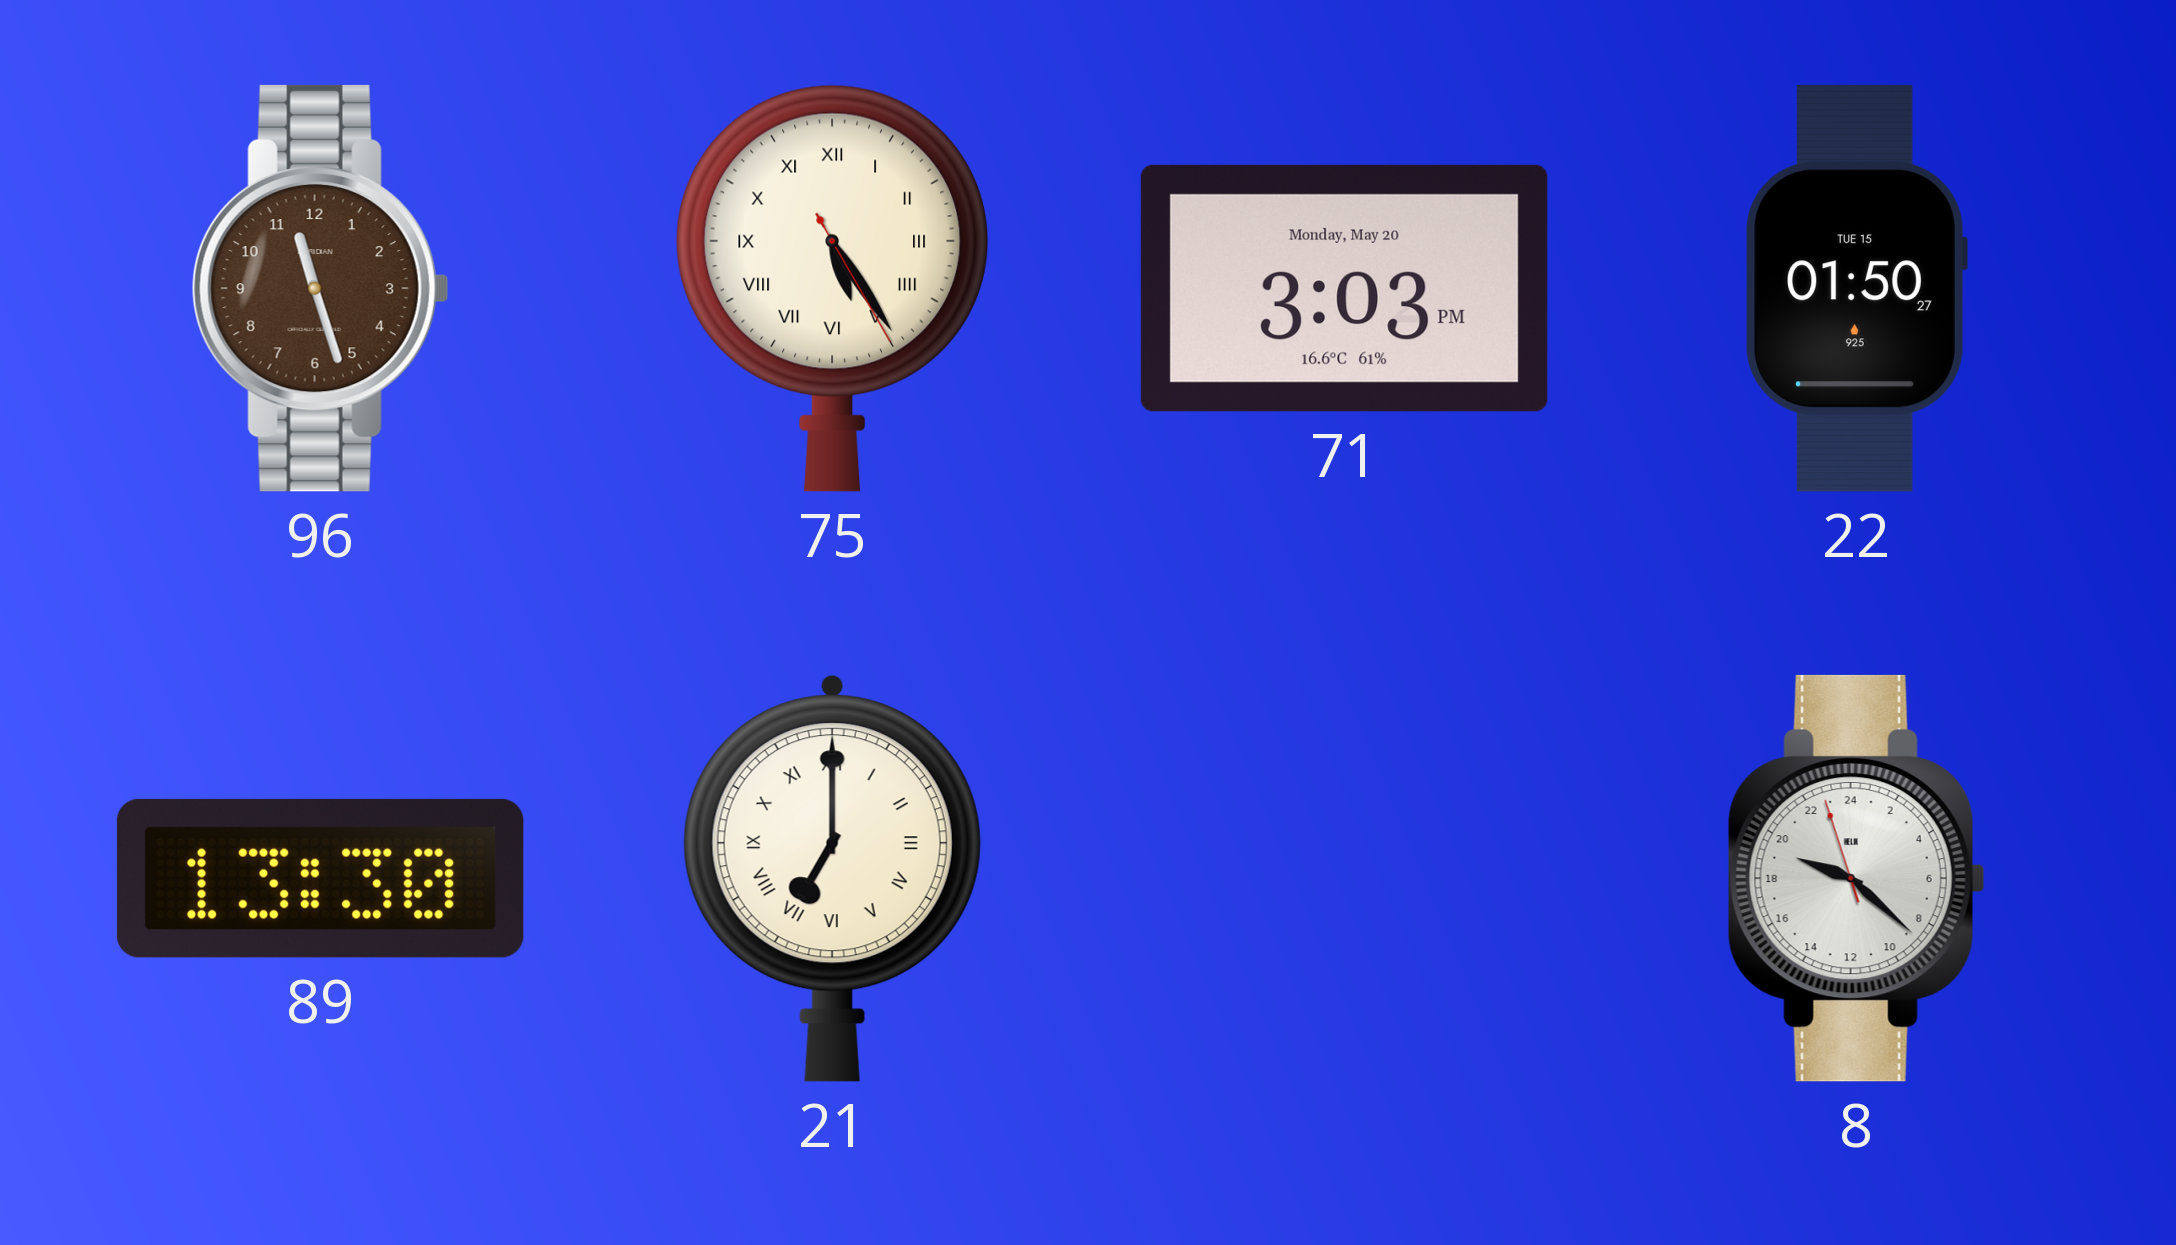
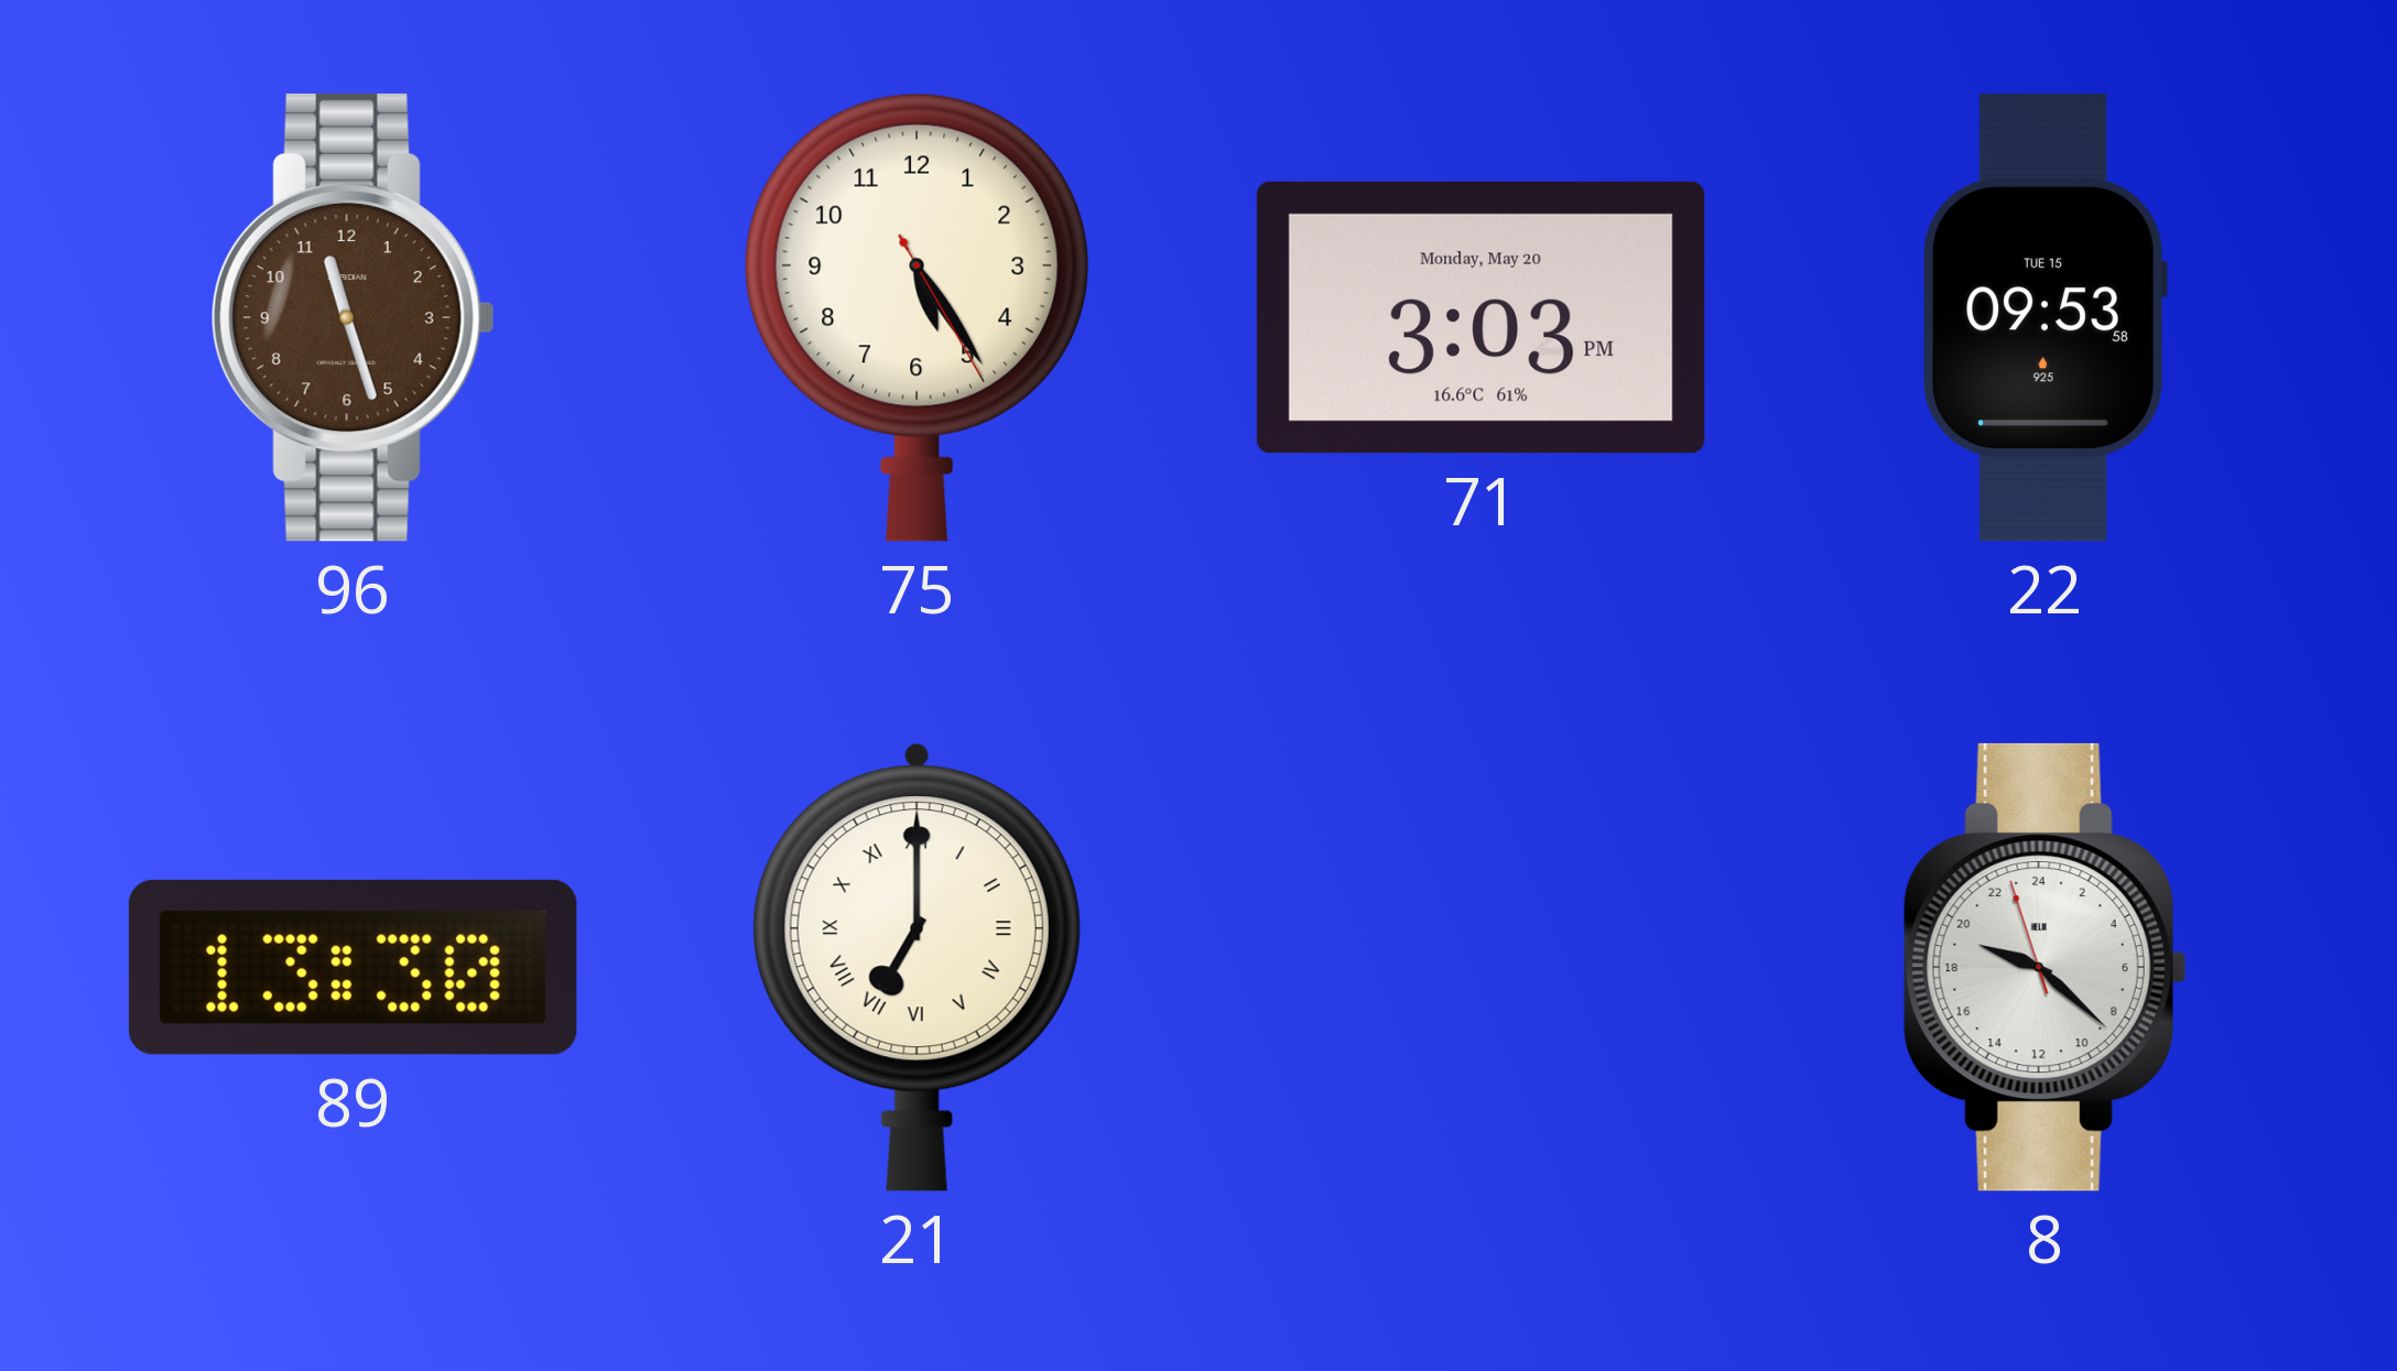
75 numerals: Roman -> Arabic (916, 317)
22: 01:50 -> 09:53 (2044, 317)
